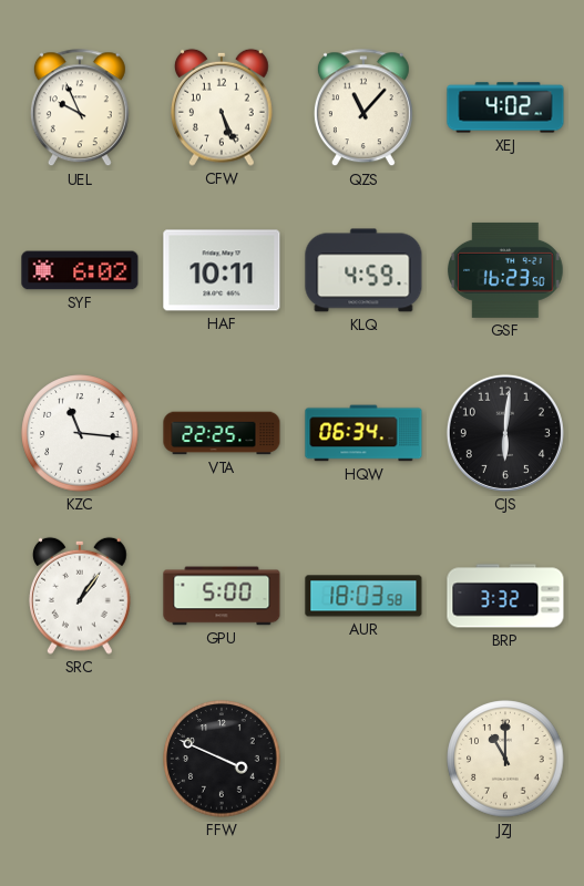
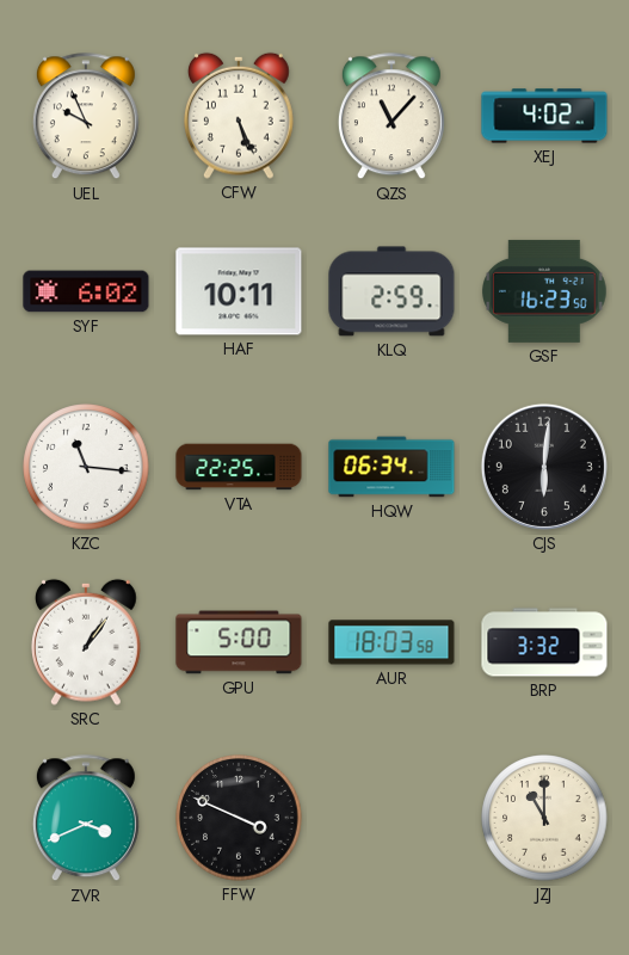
KLQ: 4:59 -> 2:59 (391, 291)
ZVR: none -> 3:41 (86, 819)
